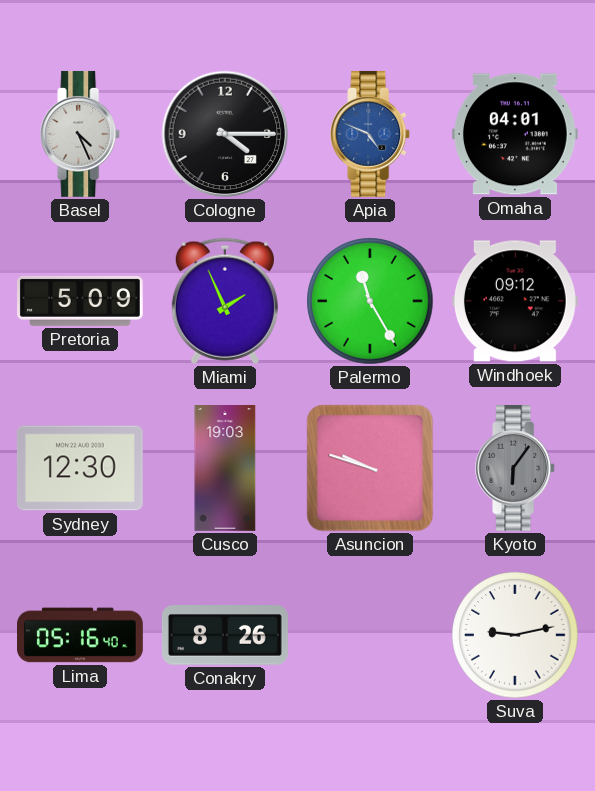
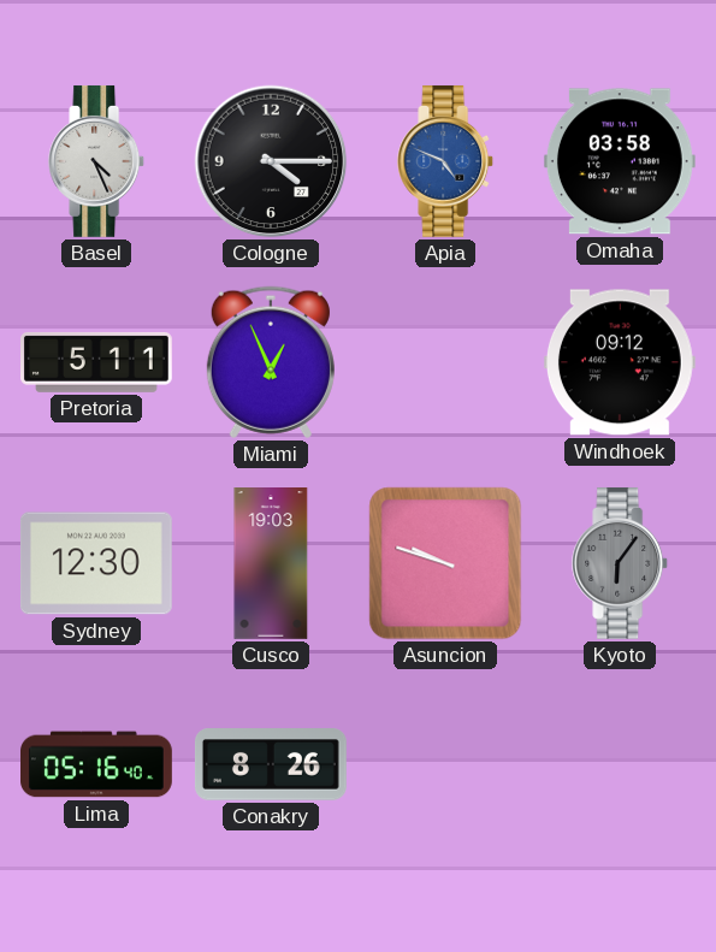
Omaha: 04:01 -> 03:58 (620, 161)
Pretoria: 5:09 -> 5:11 (97, 362)
Miami: 1:56 -> 12:56 (271, 362)
Palermo: 11:25 -> none (370, 301)
Suva: 9:13 -> none (515, 635)
